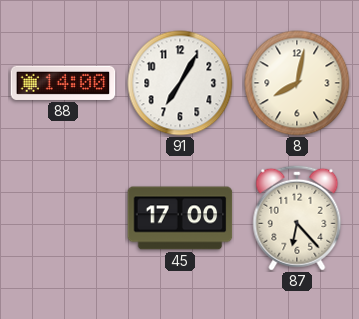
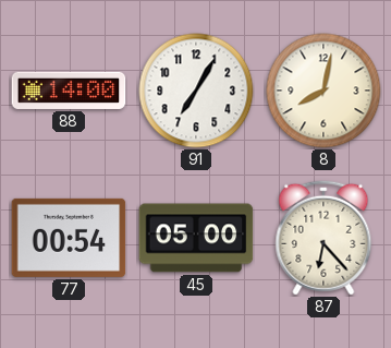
77: none -> 00:54 (69, 238)
45: 17:00 -> 05:00 (196, 238)
